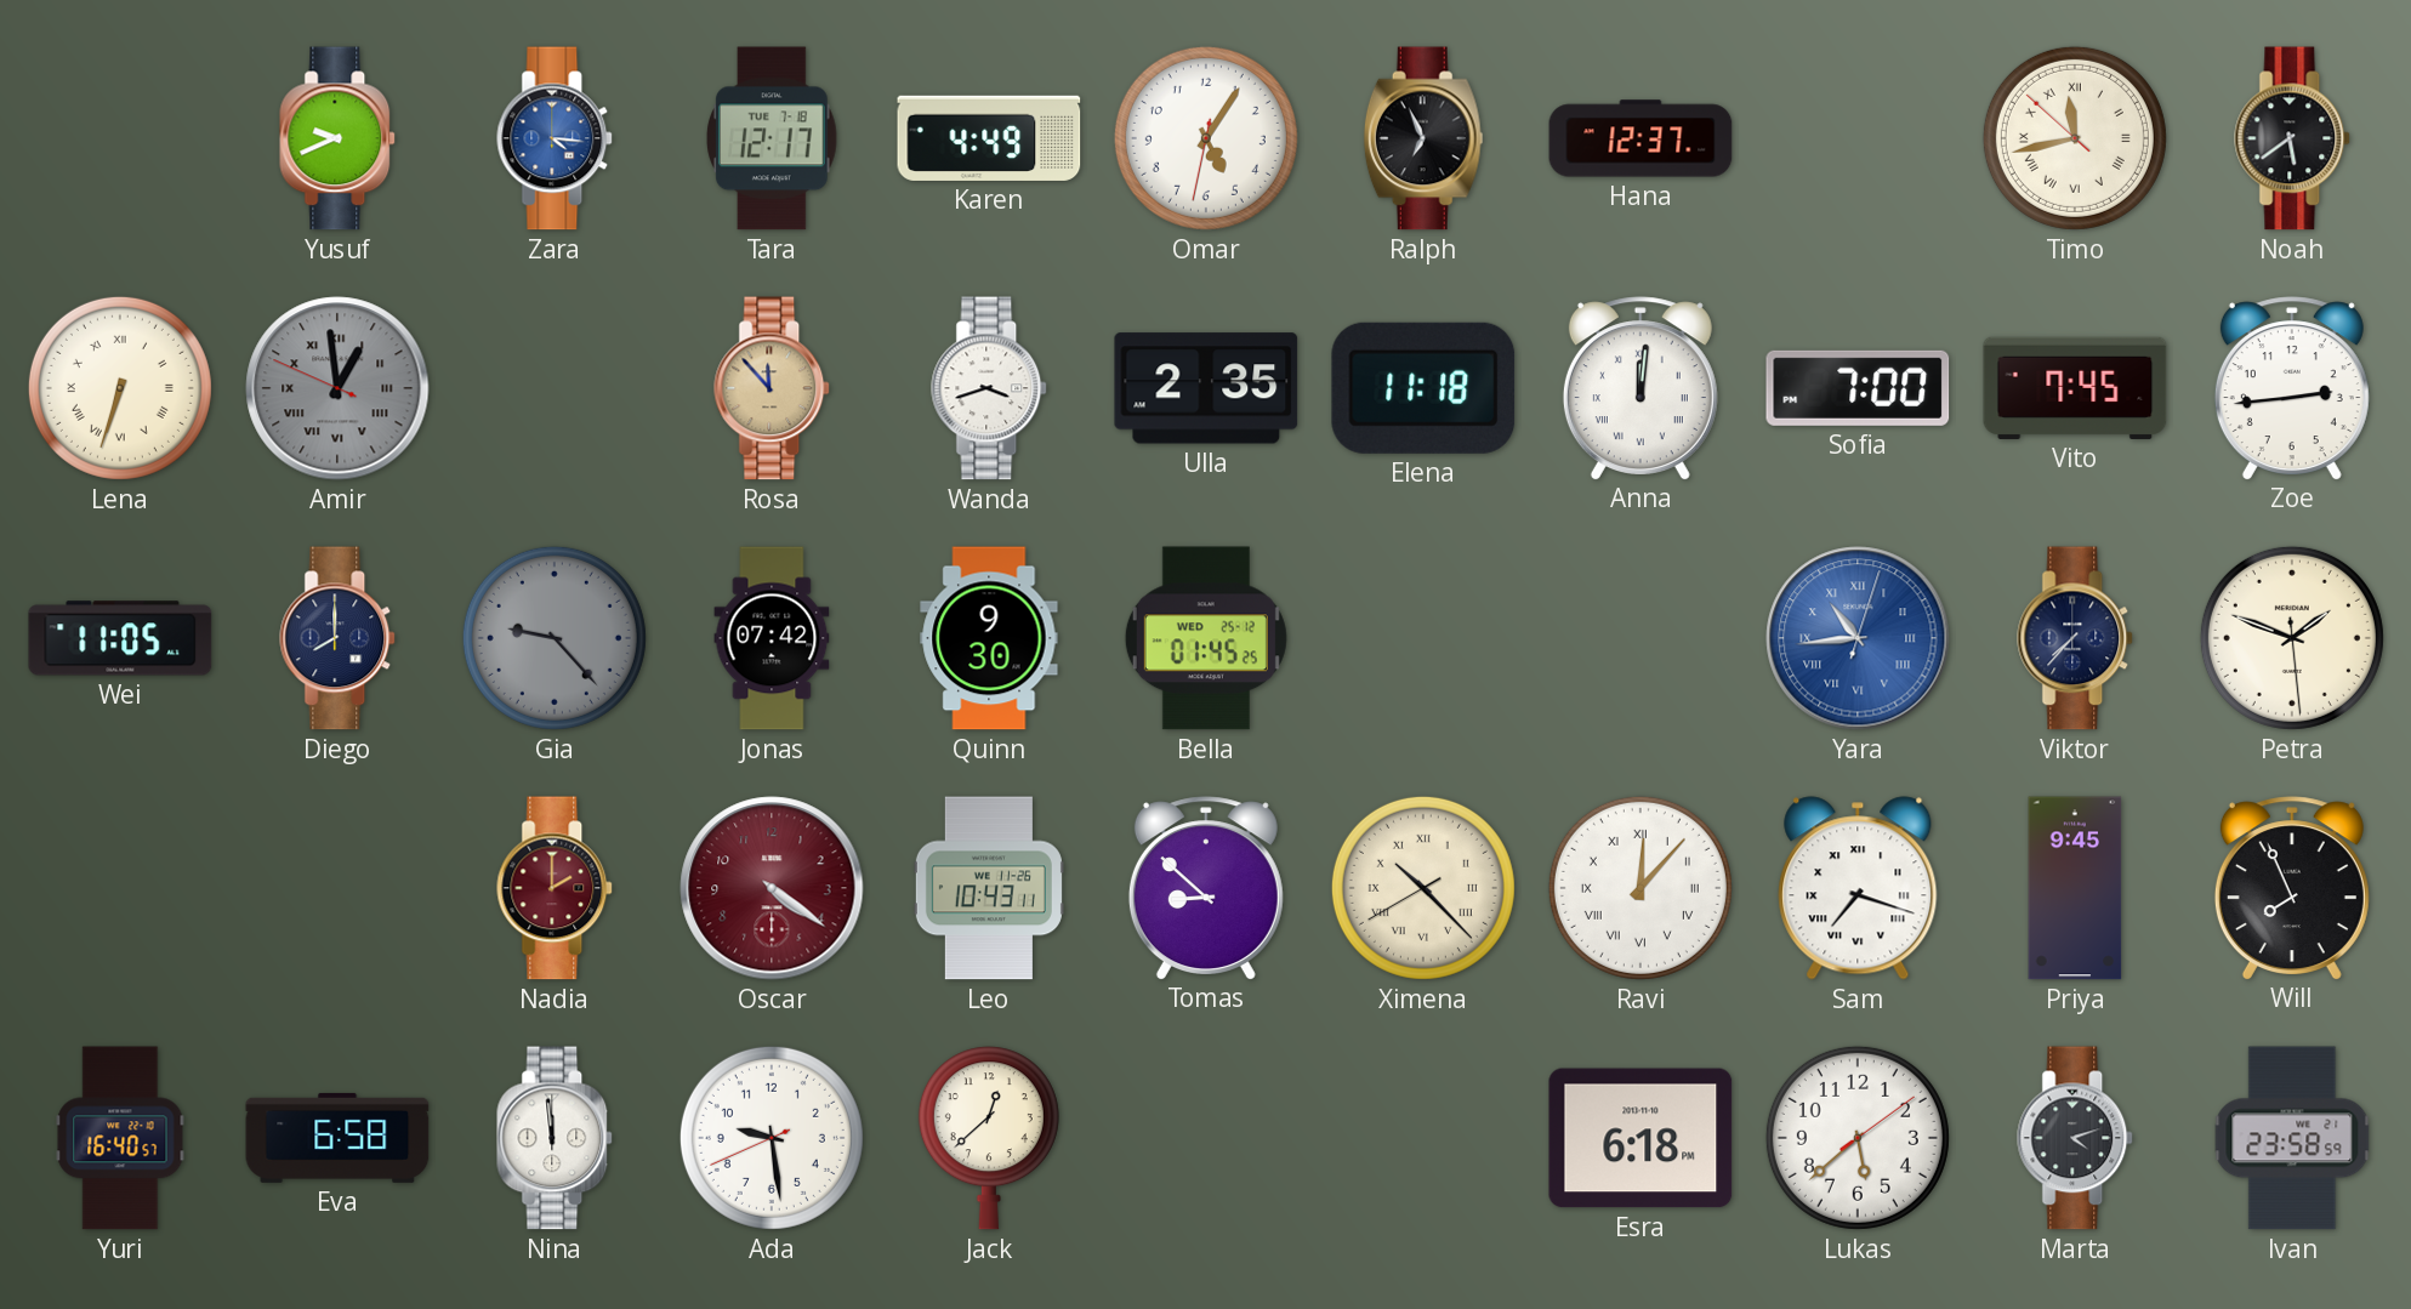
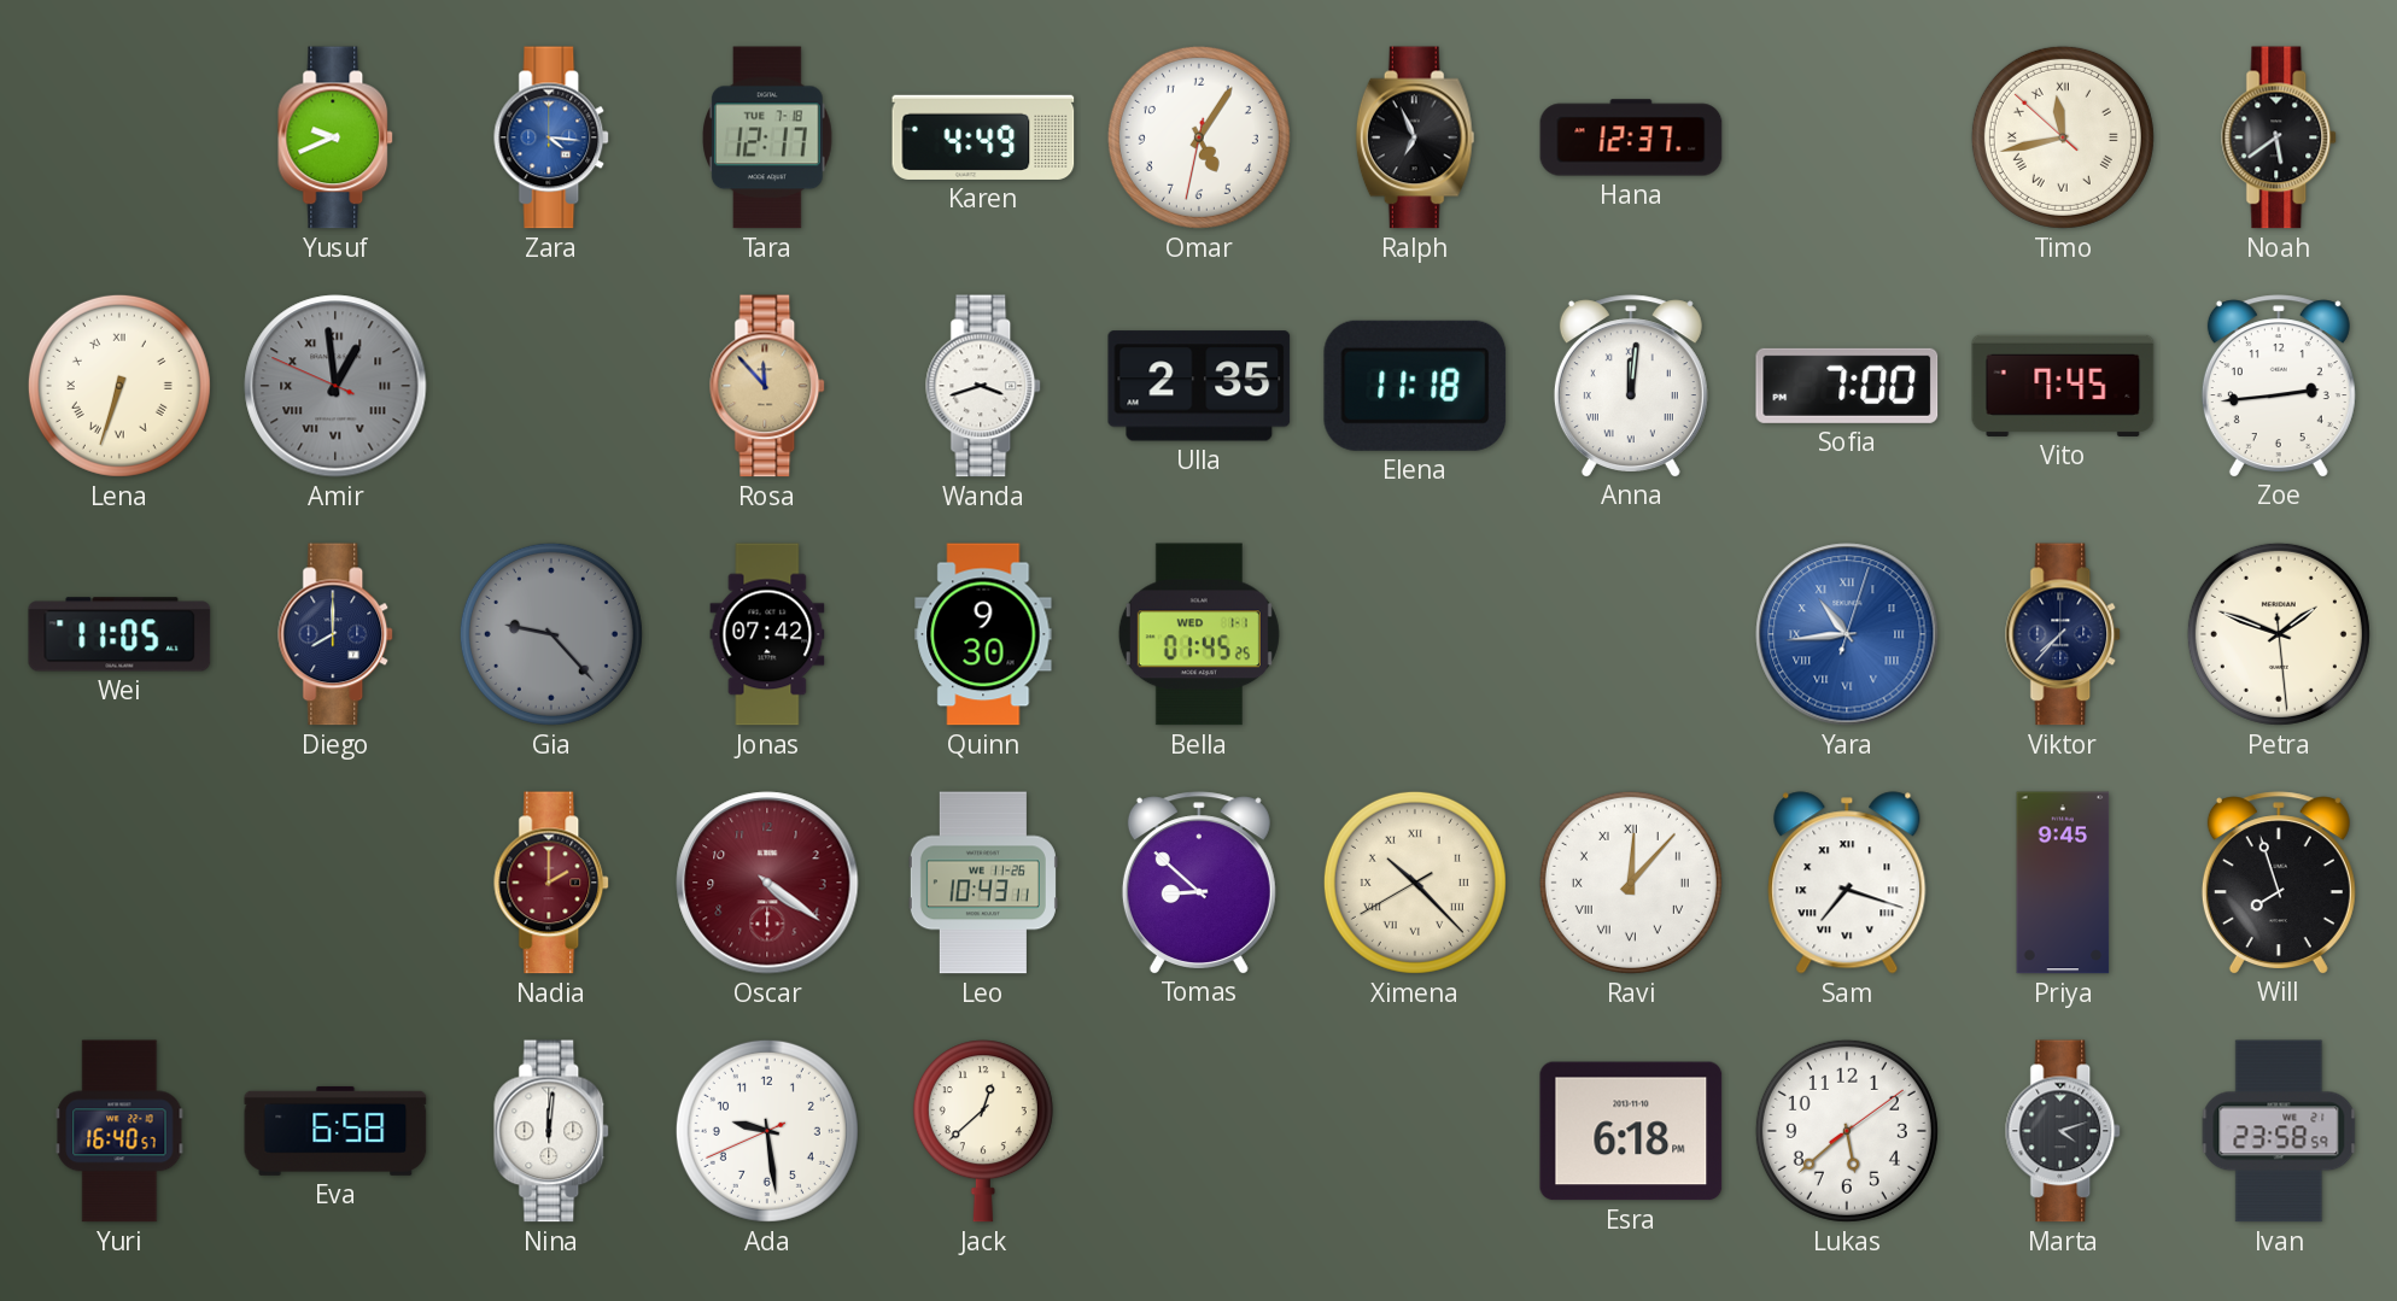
Bella date: WED 25-12 -> WED 1-1 (1199, 634)
Will: 7:56 -> 7:57 (2279, 883)
Nina: 11:59 -> 12:01 (553, 1131)
